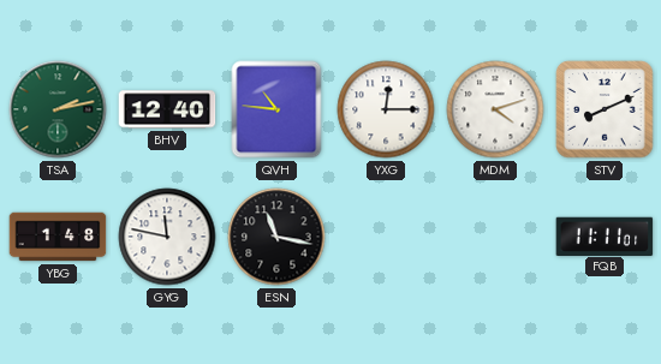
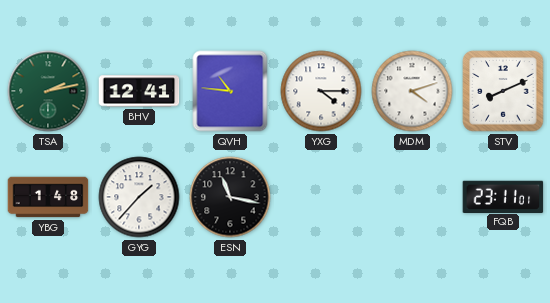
BHV: 12:40 -> 12:41 (139, 91)
YXG: 12:15 -> 4:15 (321, 91)
GYG: 11:47 -> 1:37 (139, 197)
FQB: 11:11 -> 23:11 (503, 196)
